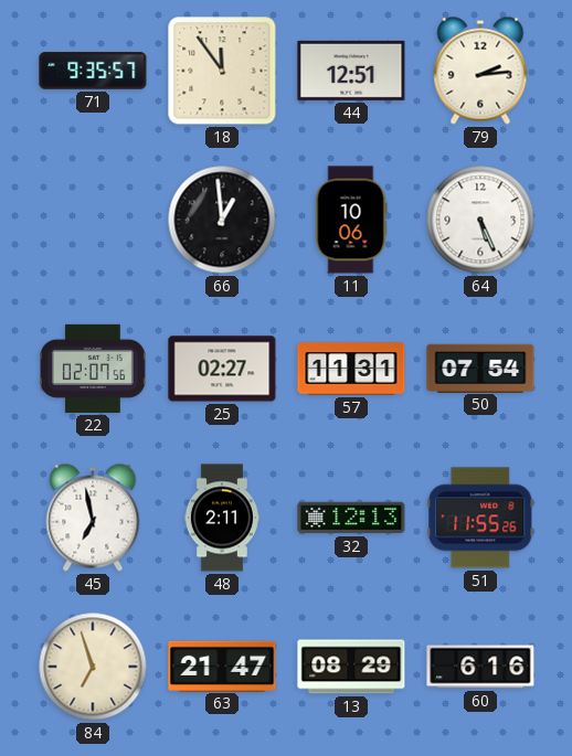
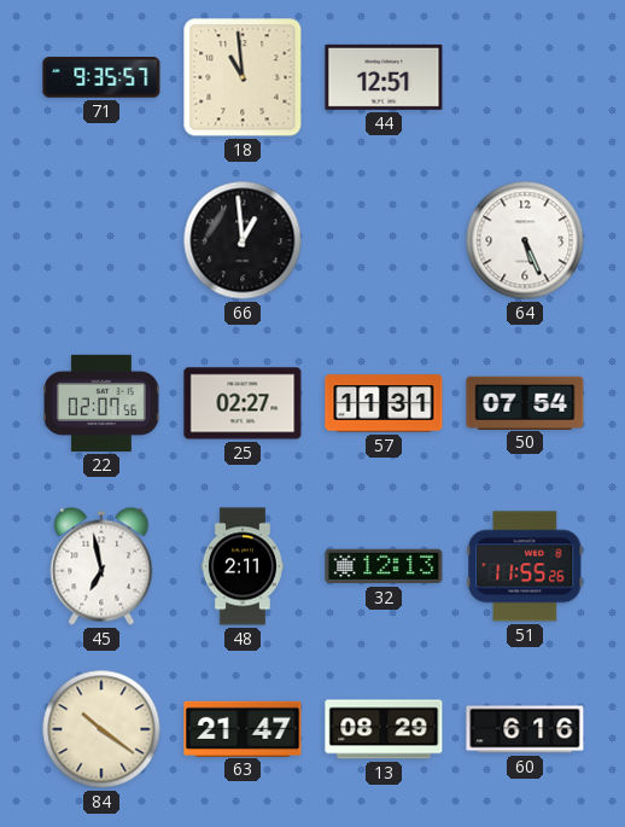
18: 11:54 -> 10:59 (243, 77)
79: 2:14 -> none (480, 71)
11: 10:06 -> none (351, 220)
84: 6:57 -> 10:21 (101, 729)
